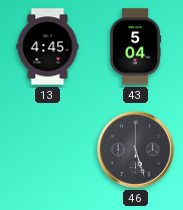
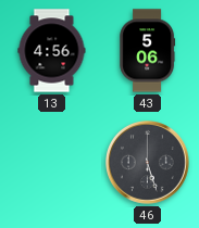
13: 4:45 -> 4:56 (52, 51)
43: 5:04 -> 5:06 (148, 51)
